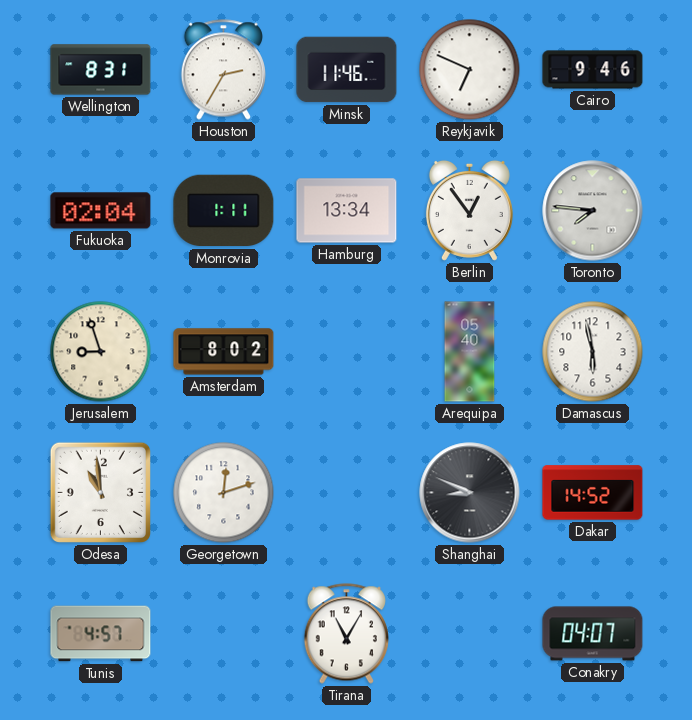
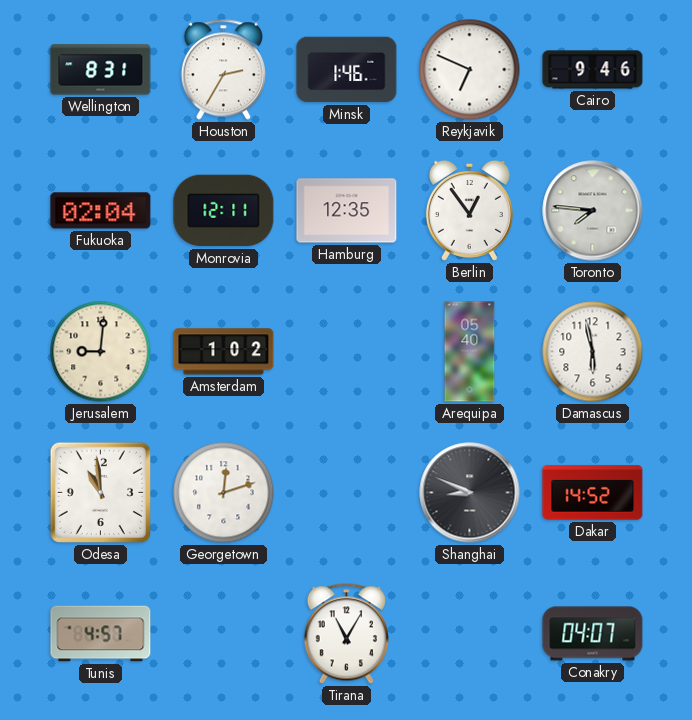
Minsk: 11:46 -> 1:46 (347, 70)
Monrovia: 1:11 -> 12:11 (224, 211)
Hamburg: 13:34 -> 12:35 (347, 211)
Jerusalem: 8:57 -> 9:01 (101, 352)
Amsterdam: 8:02 -> 1:02 (224, 352)
